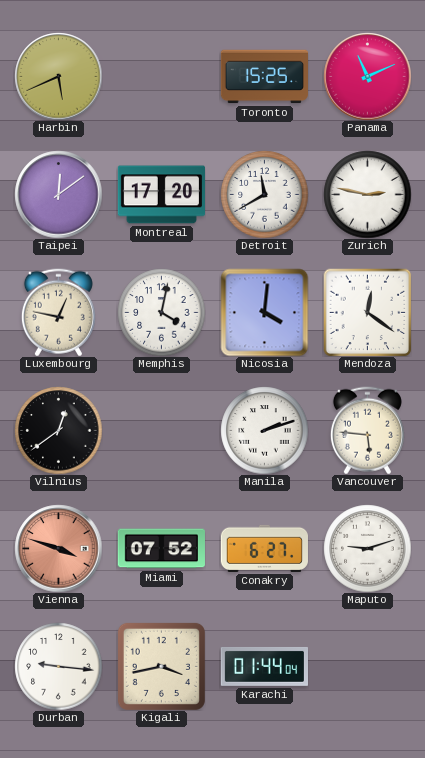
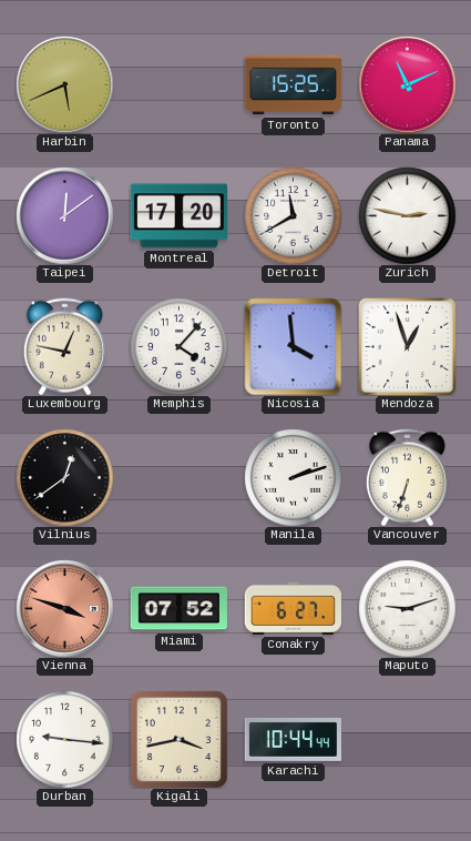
Memphis: 4:02 -> 4:07 (178, 346)
Nicosia: 4:01 -> 3:59 (293, 346)
Mendoza: 12:21 -> 12:57 (407, 346)
Vancouver: 5:46 -> 6:33 (407, 477)
Karachi: 01:44 -> 10:44 (293, 739)
